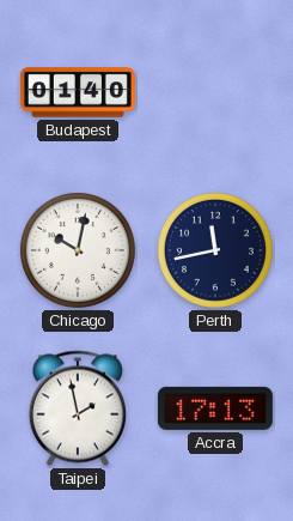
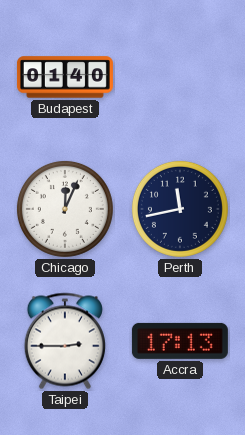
Chicago: 10:02 -> 12:04 (65, 209)
Taipei: 1:58 -> 2:45 (65, 341)
